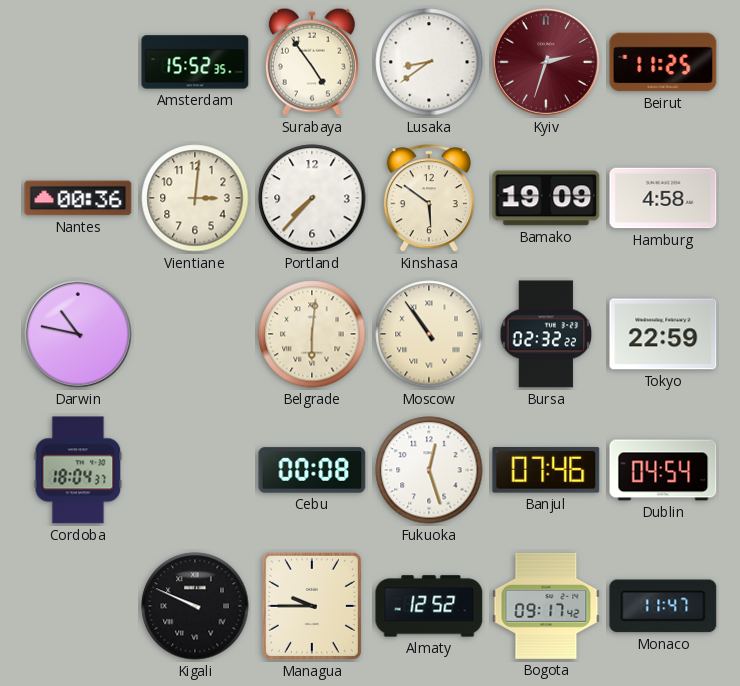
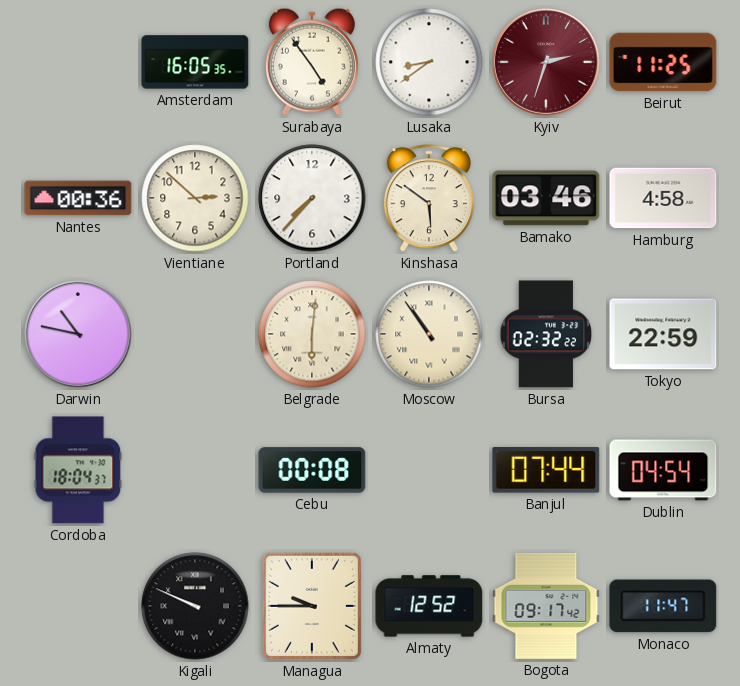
Amsterdam: 15:52 -> 16:05 (195, 62)
Vientiane: 3:01 -> 2:52 (195, 198)
Bamako: 19:09 -> 03:46 (546, 198)
Fukuoka: 12:27 -> none (429, 470)
Banjul: 07:46 -> 07:44 (546, 470)
